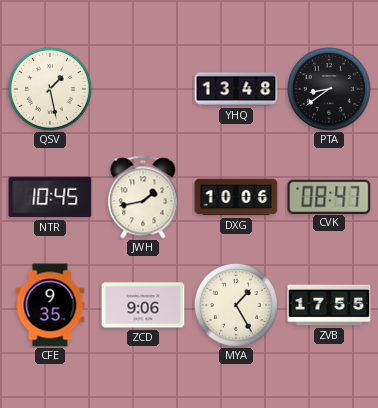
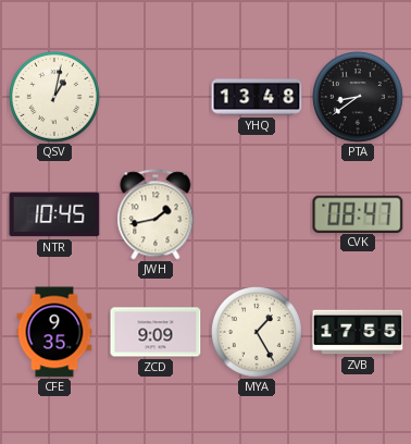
QSV: 1:28 -> 1:02 (54, 97)
DXG: 10:06 -> none (236, 197)
ZCD: 9:06 -> 9:09 (155, 332)
